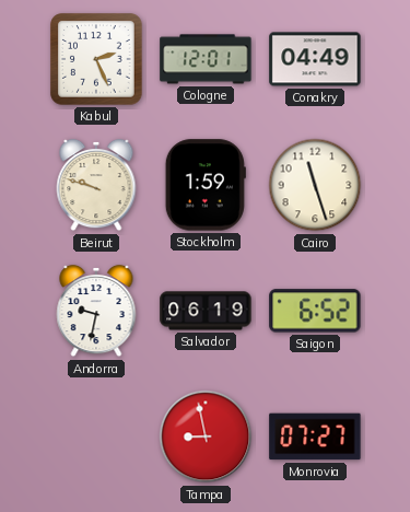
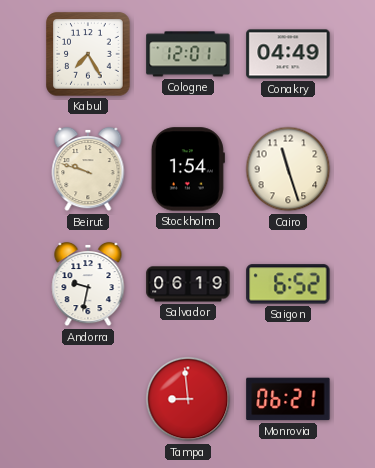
Kabul: 2:26 -> 7:25 (88, 54)
Stockholm: 1:59 -> 1:54 (188, 169)
Tampa: 8:58 -> 8:59 (188, 399)
Monrovia: 07:27 -> 06:21 (288, 399)
